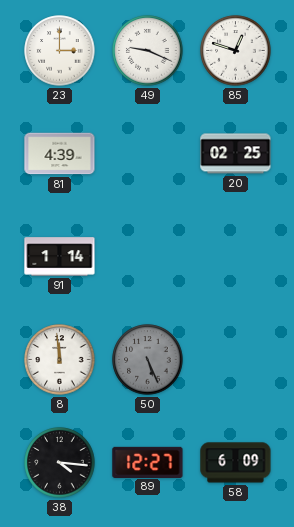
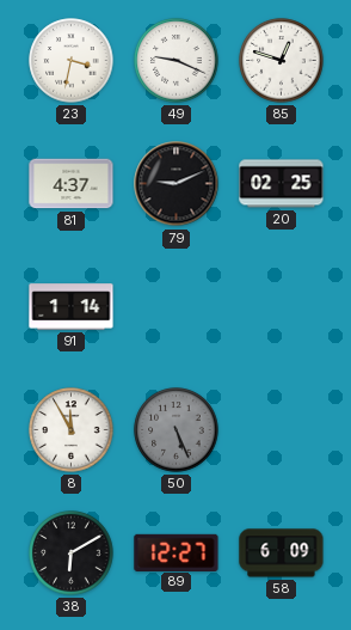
23: 3:00 -> 3:32 (72, 61)
81: 4:39 -> 4:37 (72, 184)
79: none -> 9:11 (177, 184)
8: 11:59 -> 11:55 (72, 430)
38: 4:16 -> 6:10 (72, 553)
